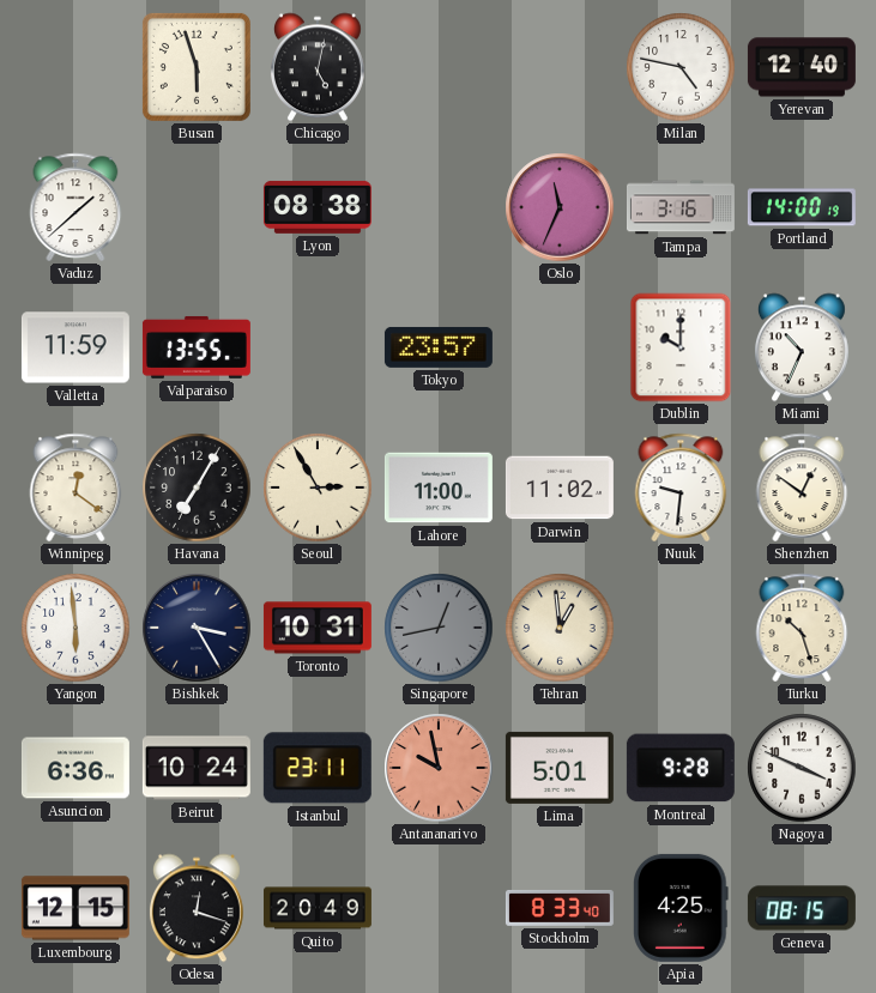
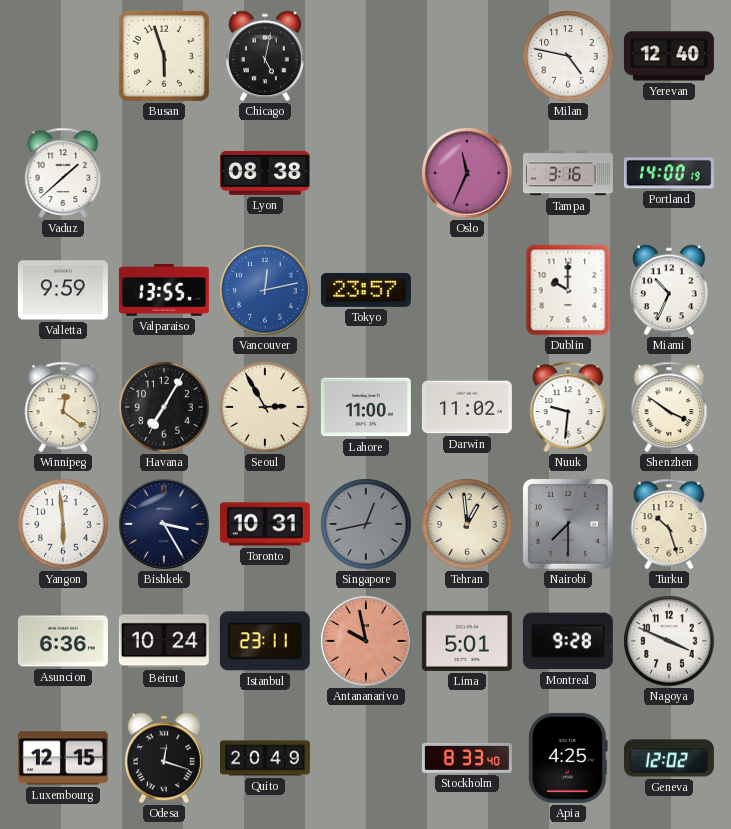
Valletta: 11:59 -> 9:59 (63, 290)
Vancouver: none -> 12:13 (265, 290)
Shenzhen: 12:51 -> 3:51 (669, 407)
Nairobi: none -> 7:30 (568, 524)
Geneva: 08:15 -> 12:02 (669, 758)
